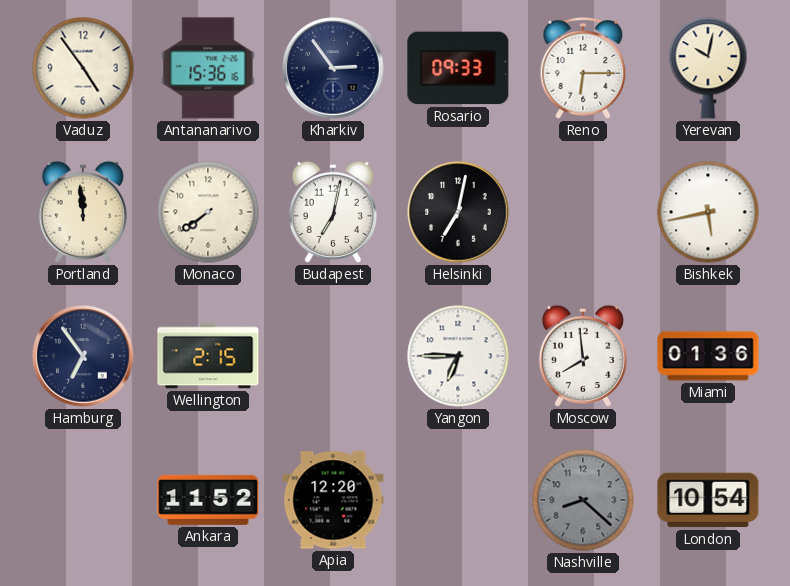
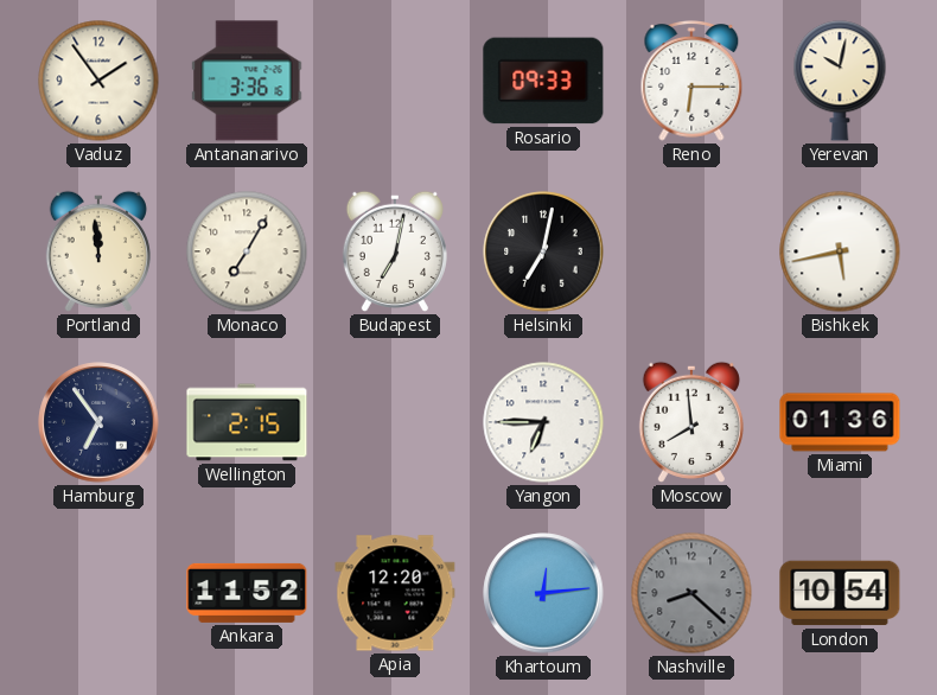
Vaduz: 4:54 -> 1:54 (98, 81)
Antananarivo: 15:36 -> 3:36 (247, 81)
Kharkiv: 2:54 -> none (333, 68)
Monaco: 7:39 -> 7:05 (247, 251)
Khartoum: none -> 12:14 (543, 593)
